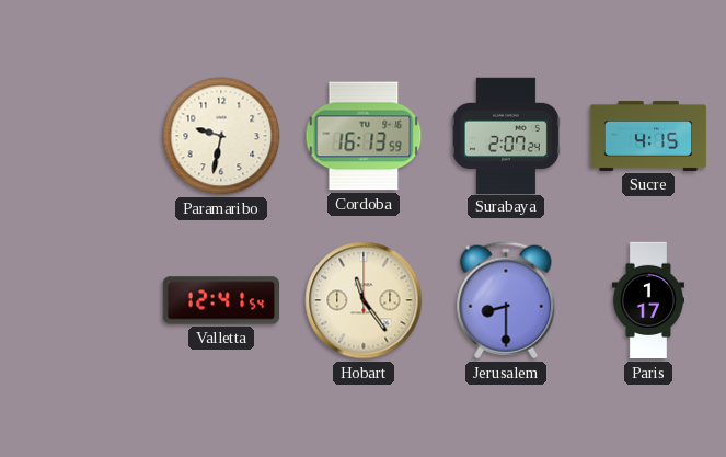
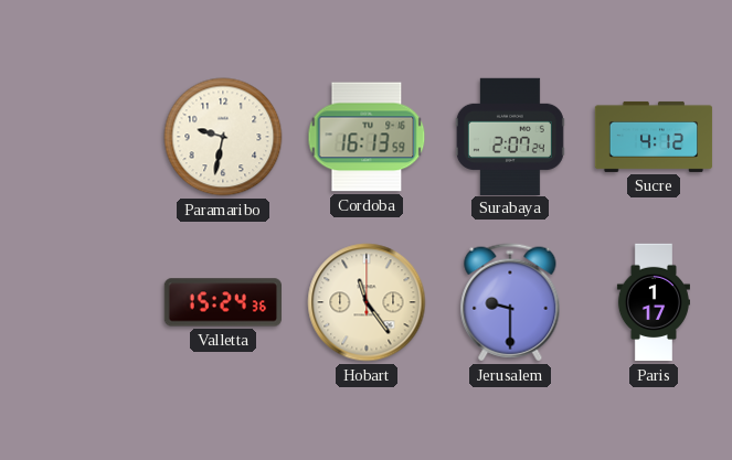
Sucre: 4:15 -> 4:12 (654, 137)
Valletta: 12:41 -> 15:24 (222, 302)
Jerusalem: 8:30 -> 9:30 (510, 302)
